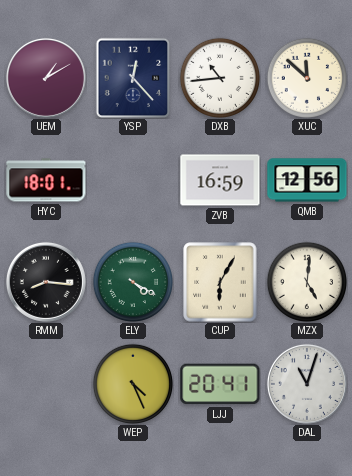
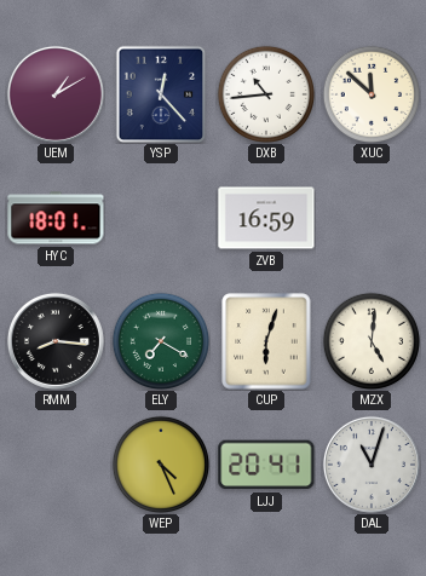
QMB: 12:56 -> none (307, 180)
ELY: 4:20 -> 7:20 (160, 340)
CUP: 6:05 -> 6:03 (266, 341)
